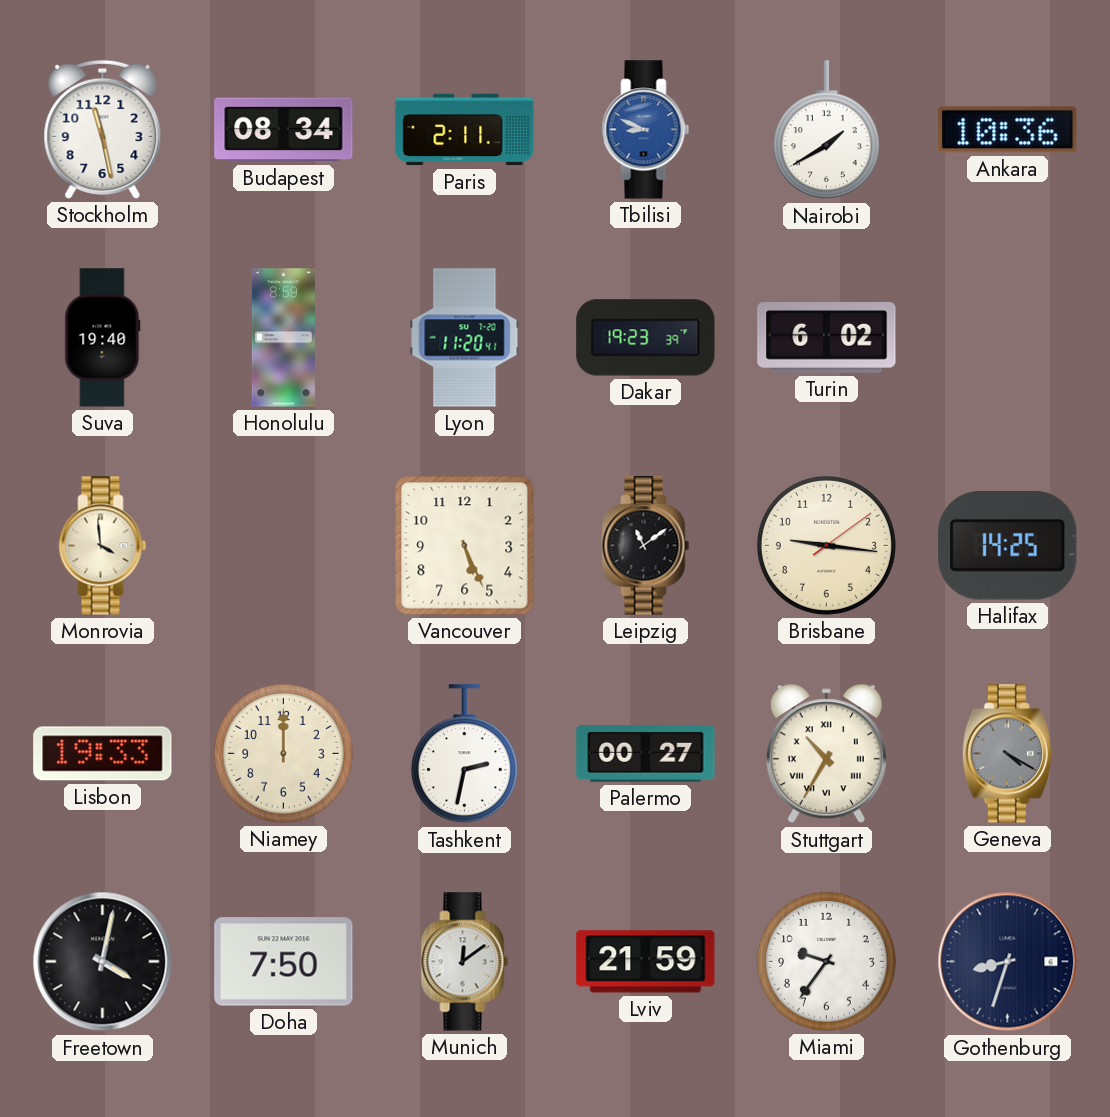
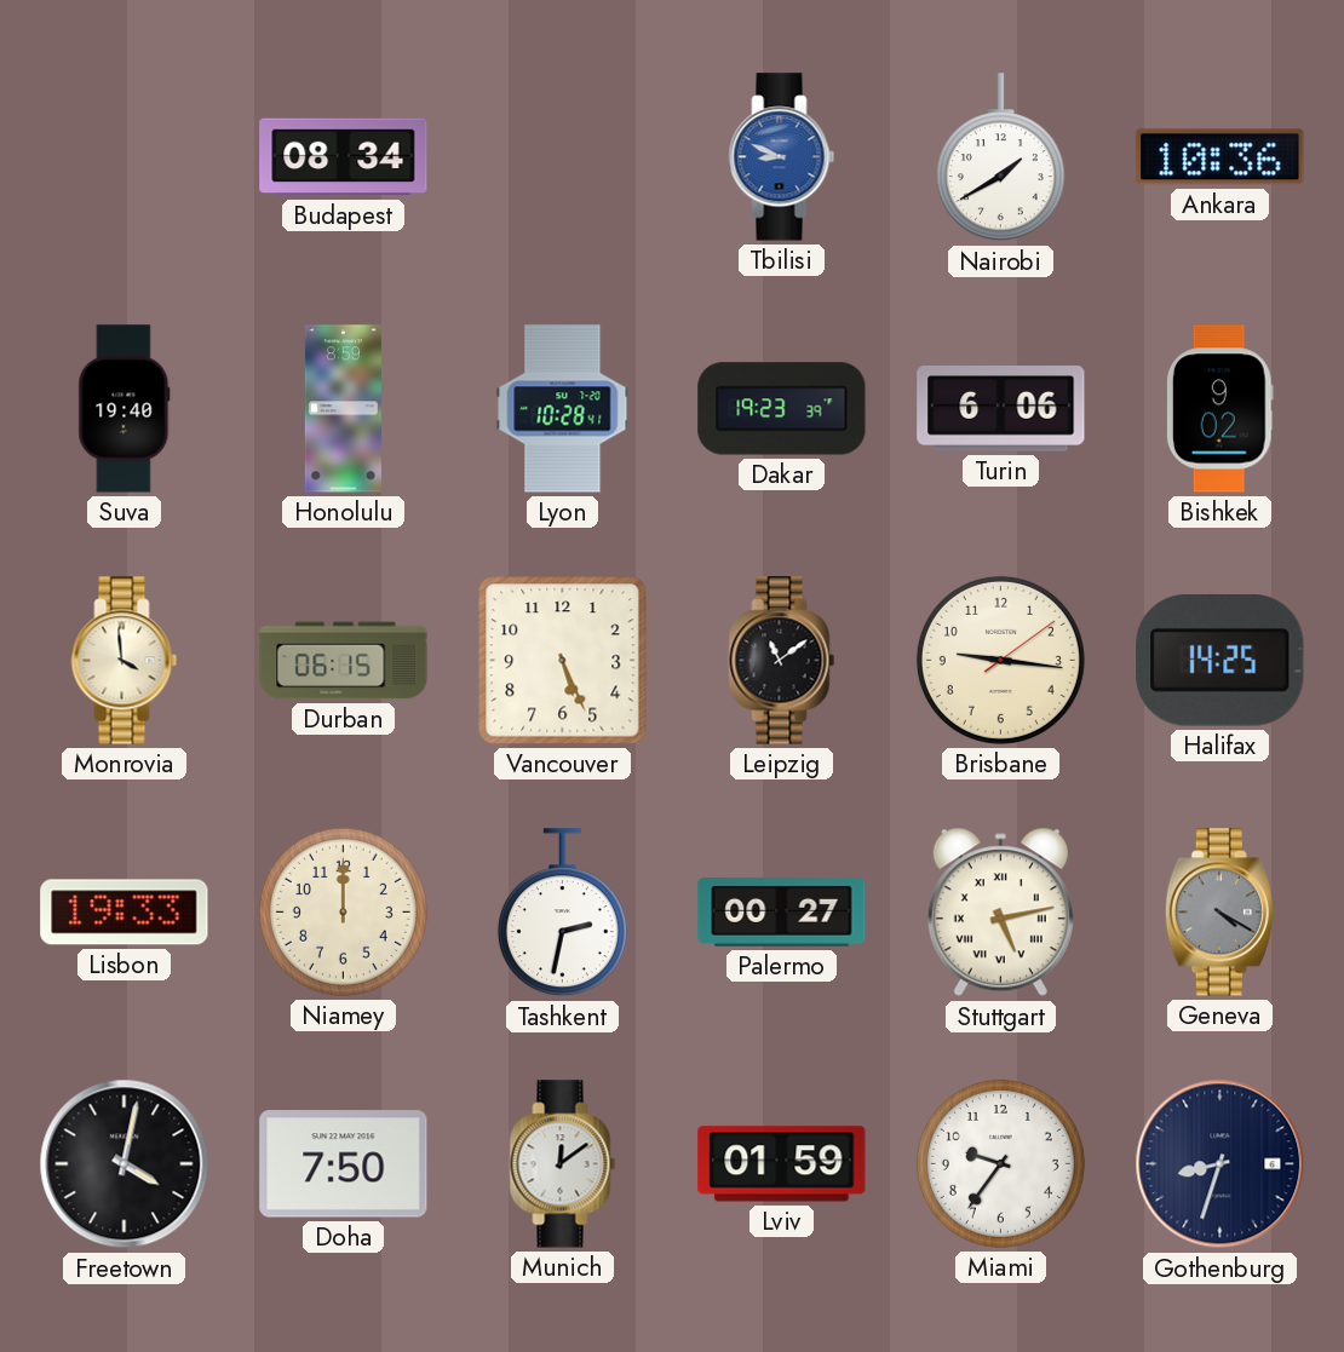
Stockholm: 11:28 -> none (103, 129)
Paris: 2:11 -> none (465, 130)
Lyon: 11:20 -> 10:28 (563, 409)
Turin: 6:02 -> 6:06 (1001, 409)
Bishkek: none -> 9:02 (1219, 409)
Durban: none -> 06:15 (344, 661)
Stuttgart: 10:35 -> 5:13 (1000, 913)
Lviv: 21:59 -> 01:59 (782, 1164)
